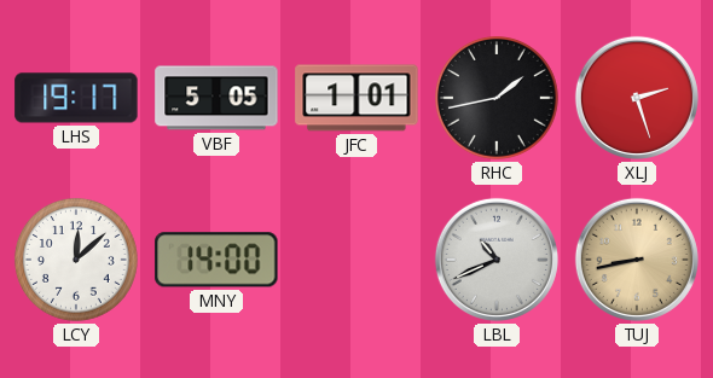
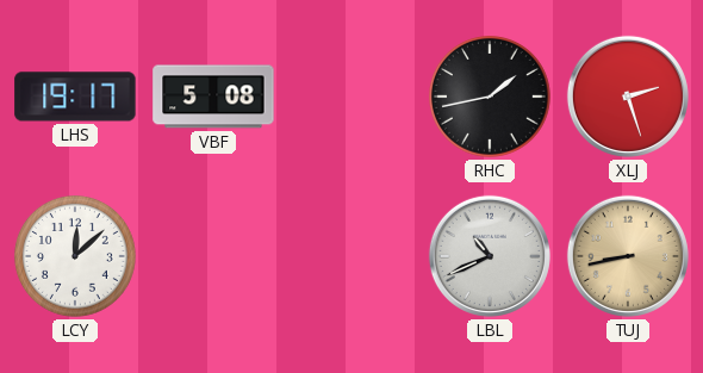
VBF: 5:05 -> 5:08 (213, 97)
JFC: 1:01 -> none (356, 98)
MNY: 14:00 -> none (216, 260)
